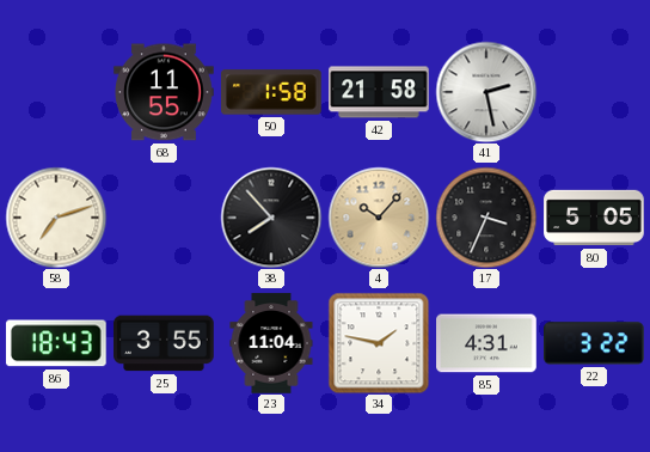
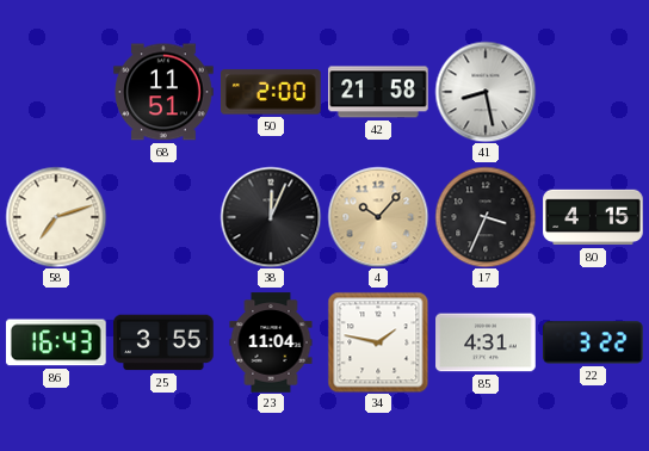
68: 11:55 -> 11:51 (163, 92)
50: 1:58 -> 2:00 (272, 92)
41: 2:28 -> 8:28 (486, 92)
38: 7:53 -> 12:04 (271, 217)
80: 5:05 -> 4:15 (593, 217)
86: 18:43 -> 16:43 (56, 342)
